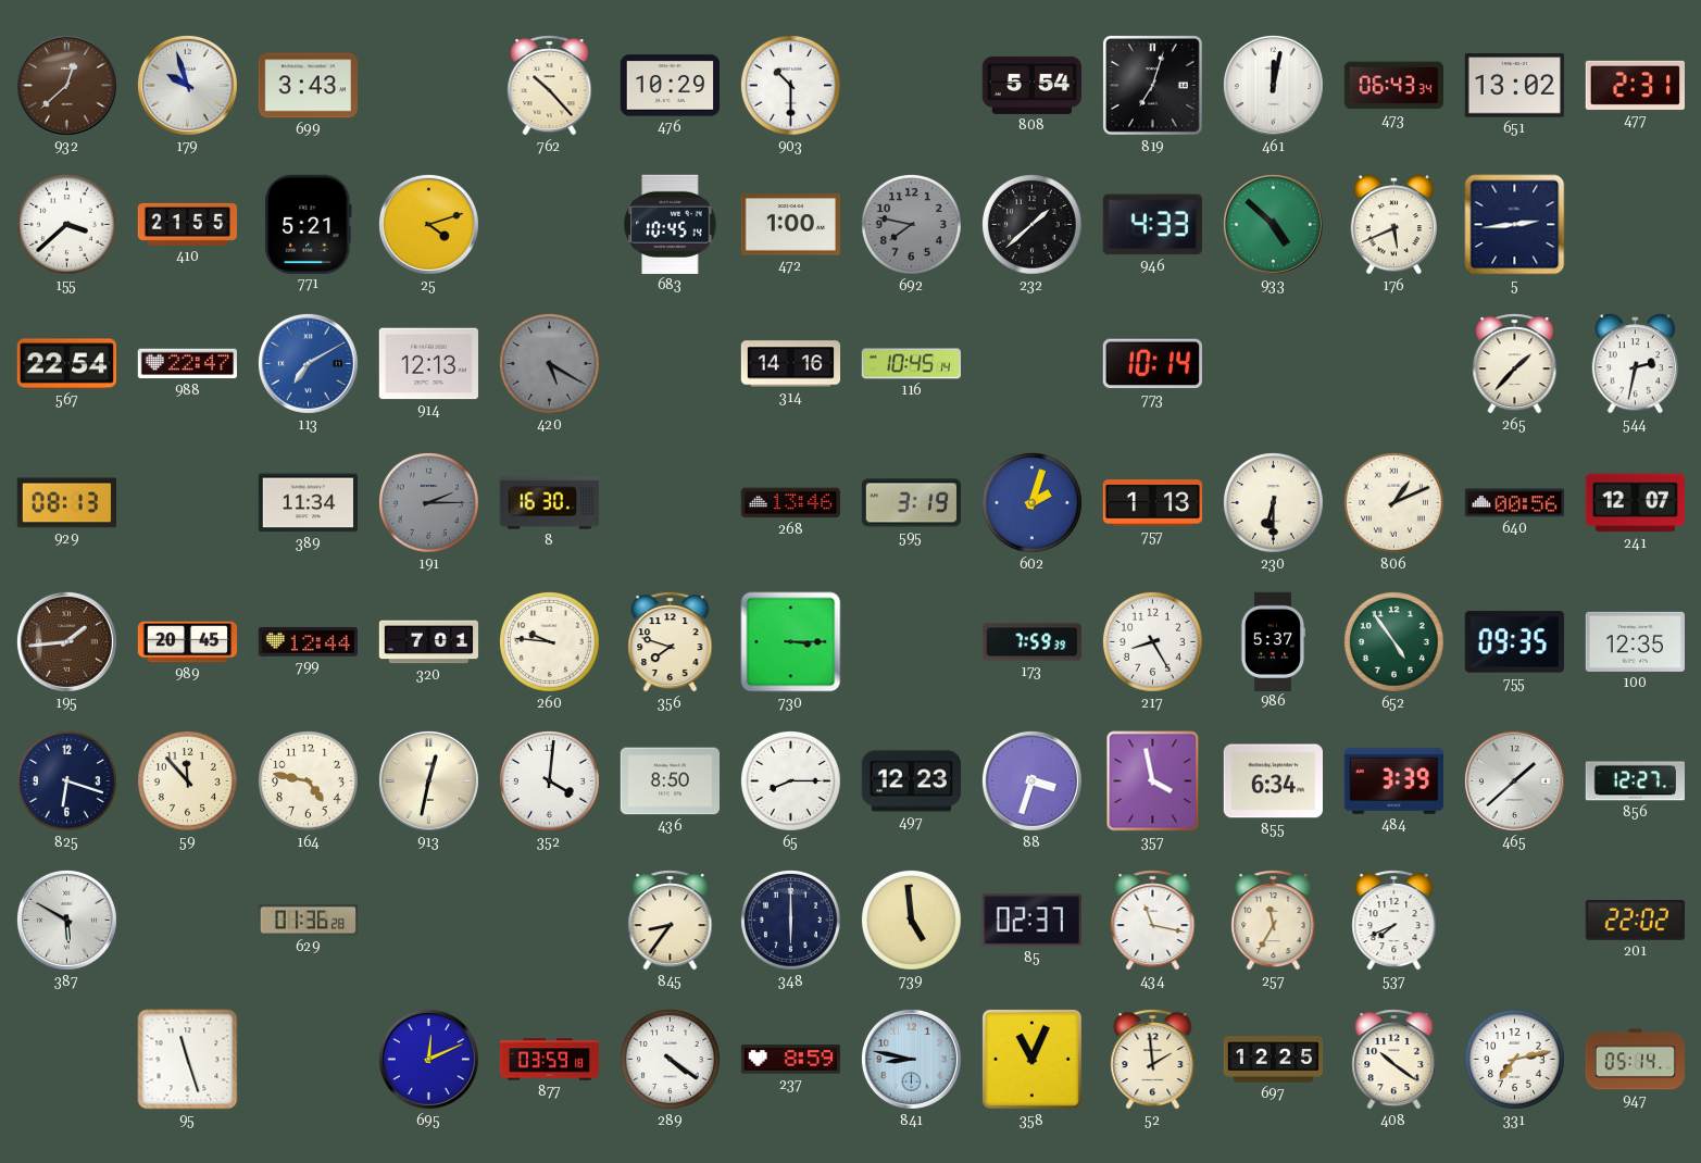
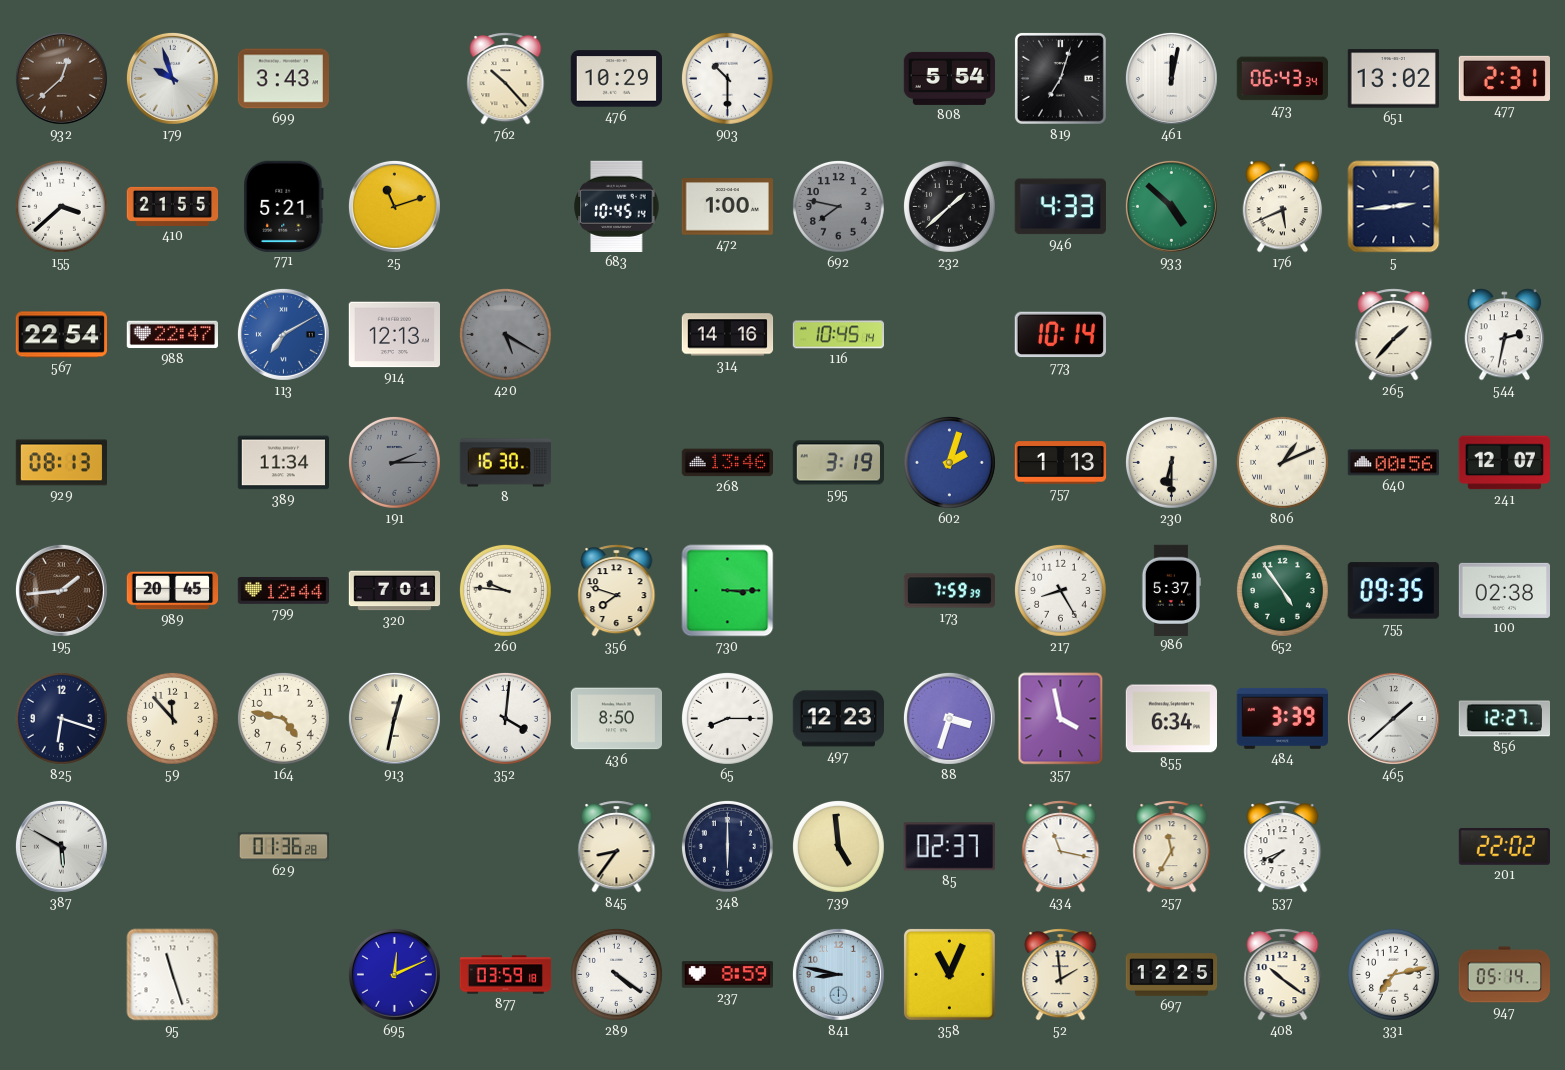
25: 4:12 -> 11:12 (394, 206)
100: 12:35 -> 02:38 (1504, 590)
